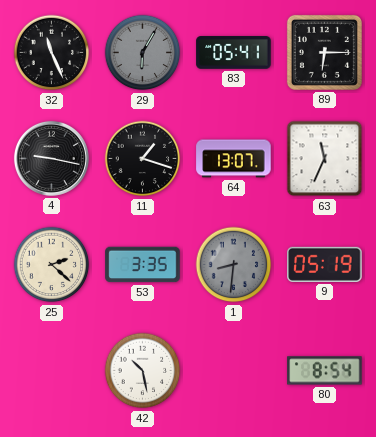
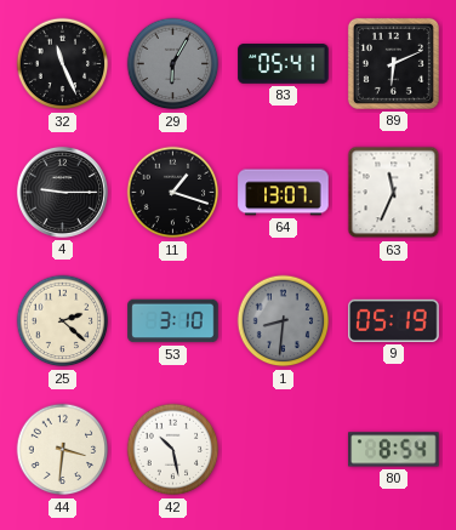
89: 6:15 -> 6:11 (393, 63)
4: 9:17 -> 9:15 (62, 192)
53: 3:35 -> 3:10 (173, 321)
44: none -> 3:31 (63, 450)
